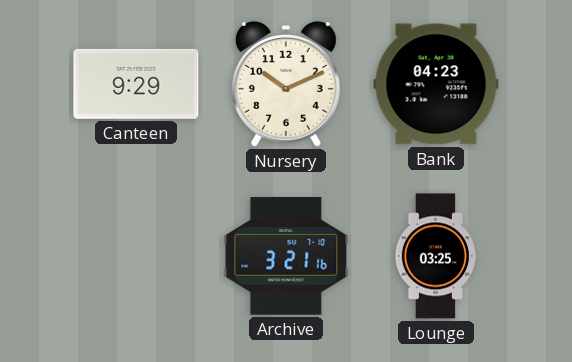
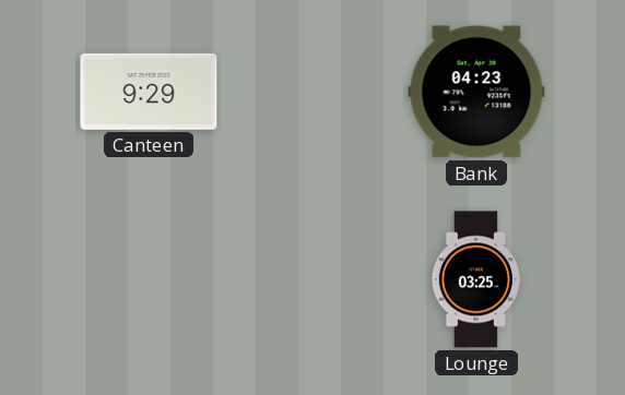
Nursery: 10:11 -> none (287, 84)
Archive: 3:21 -> none (286, 256)
